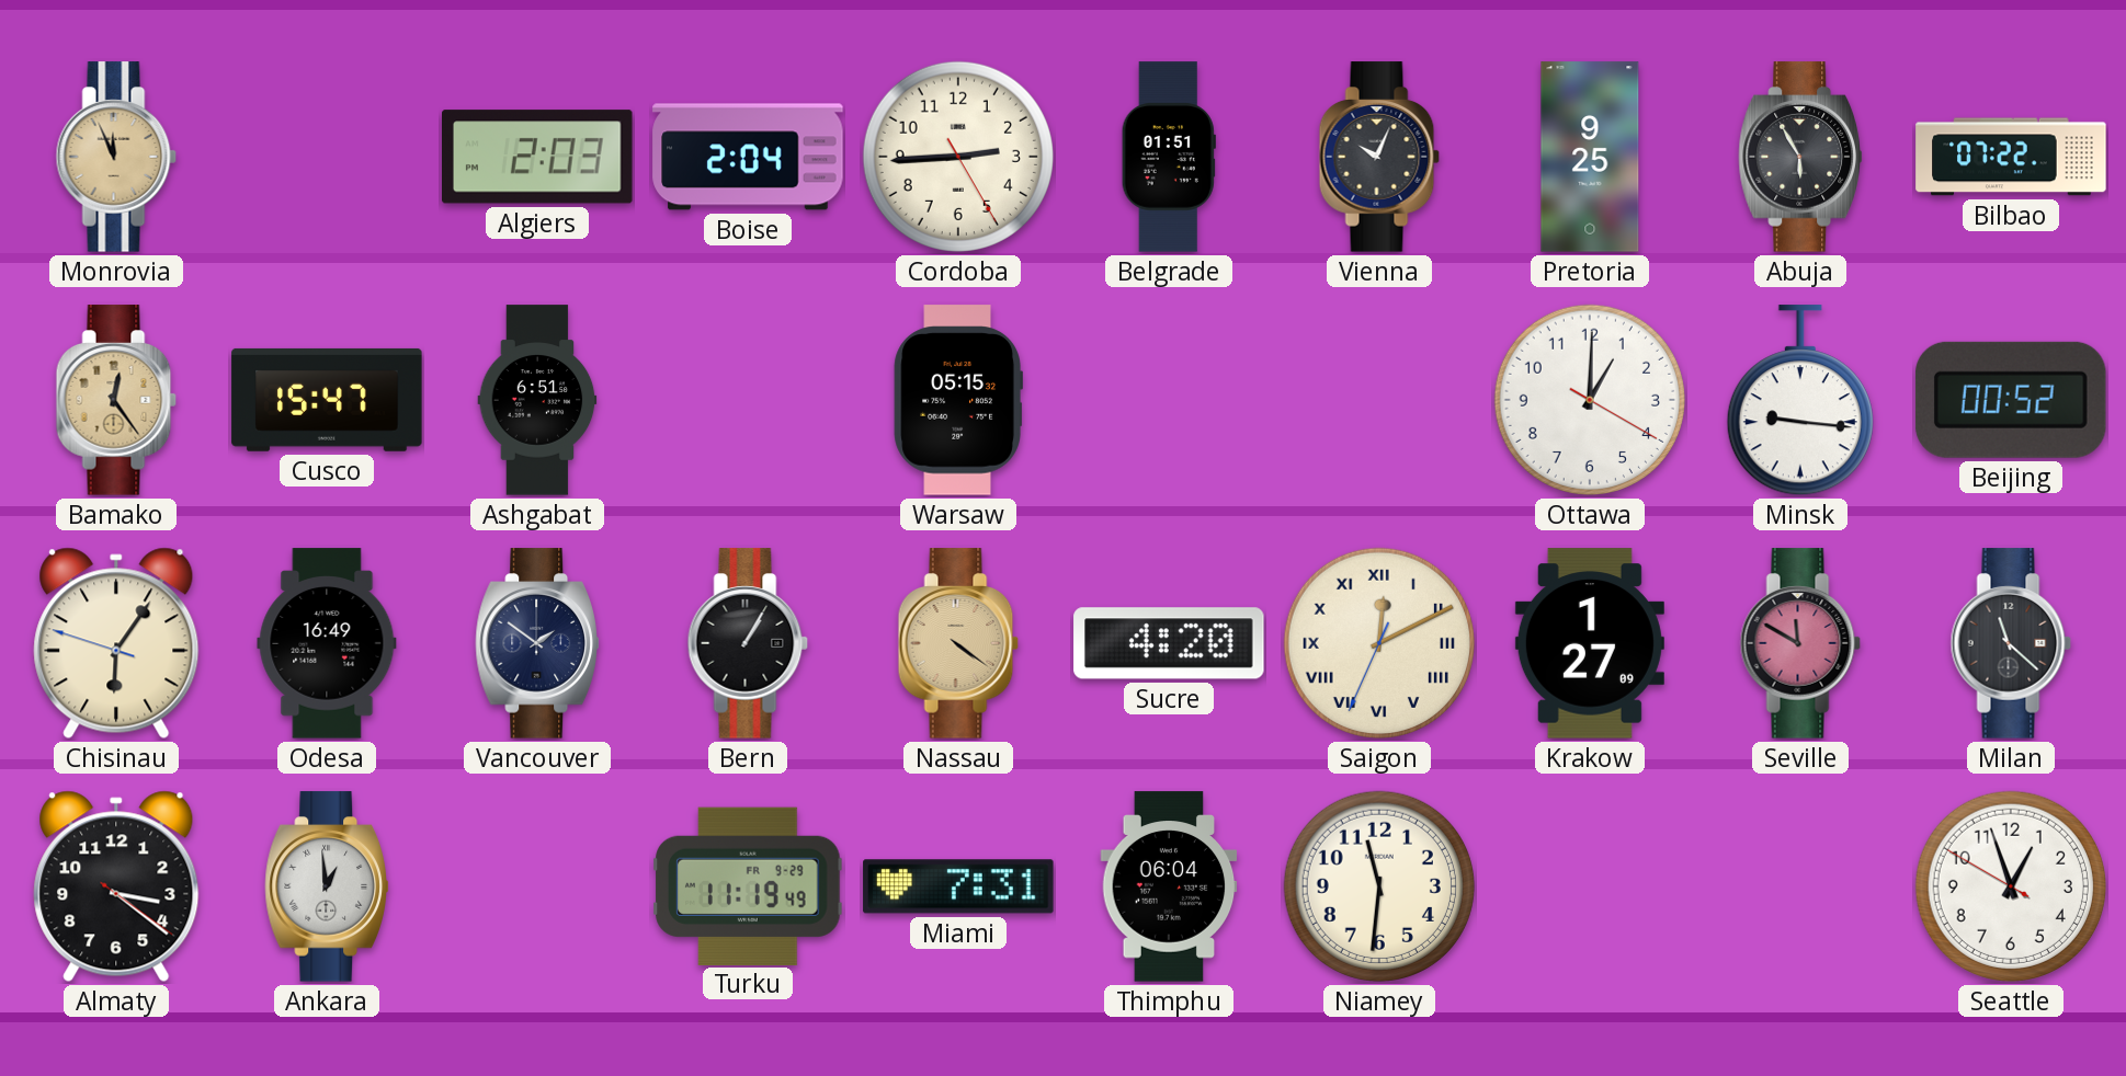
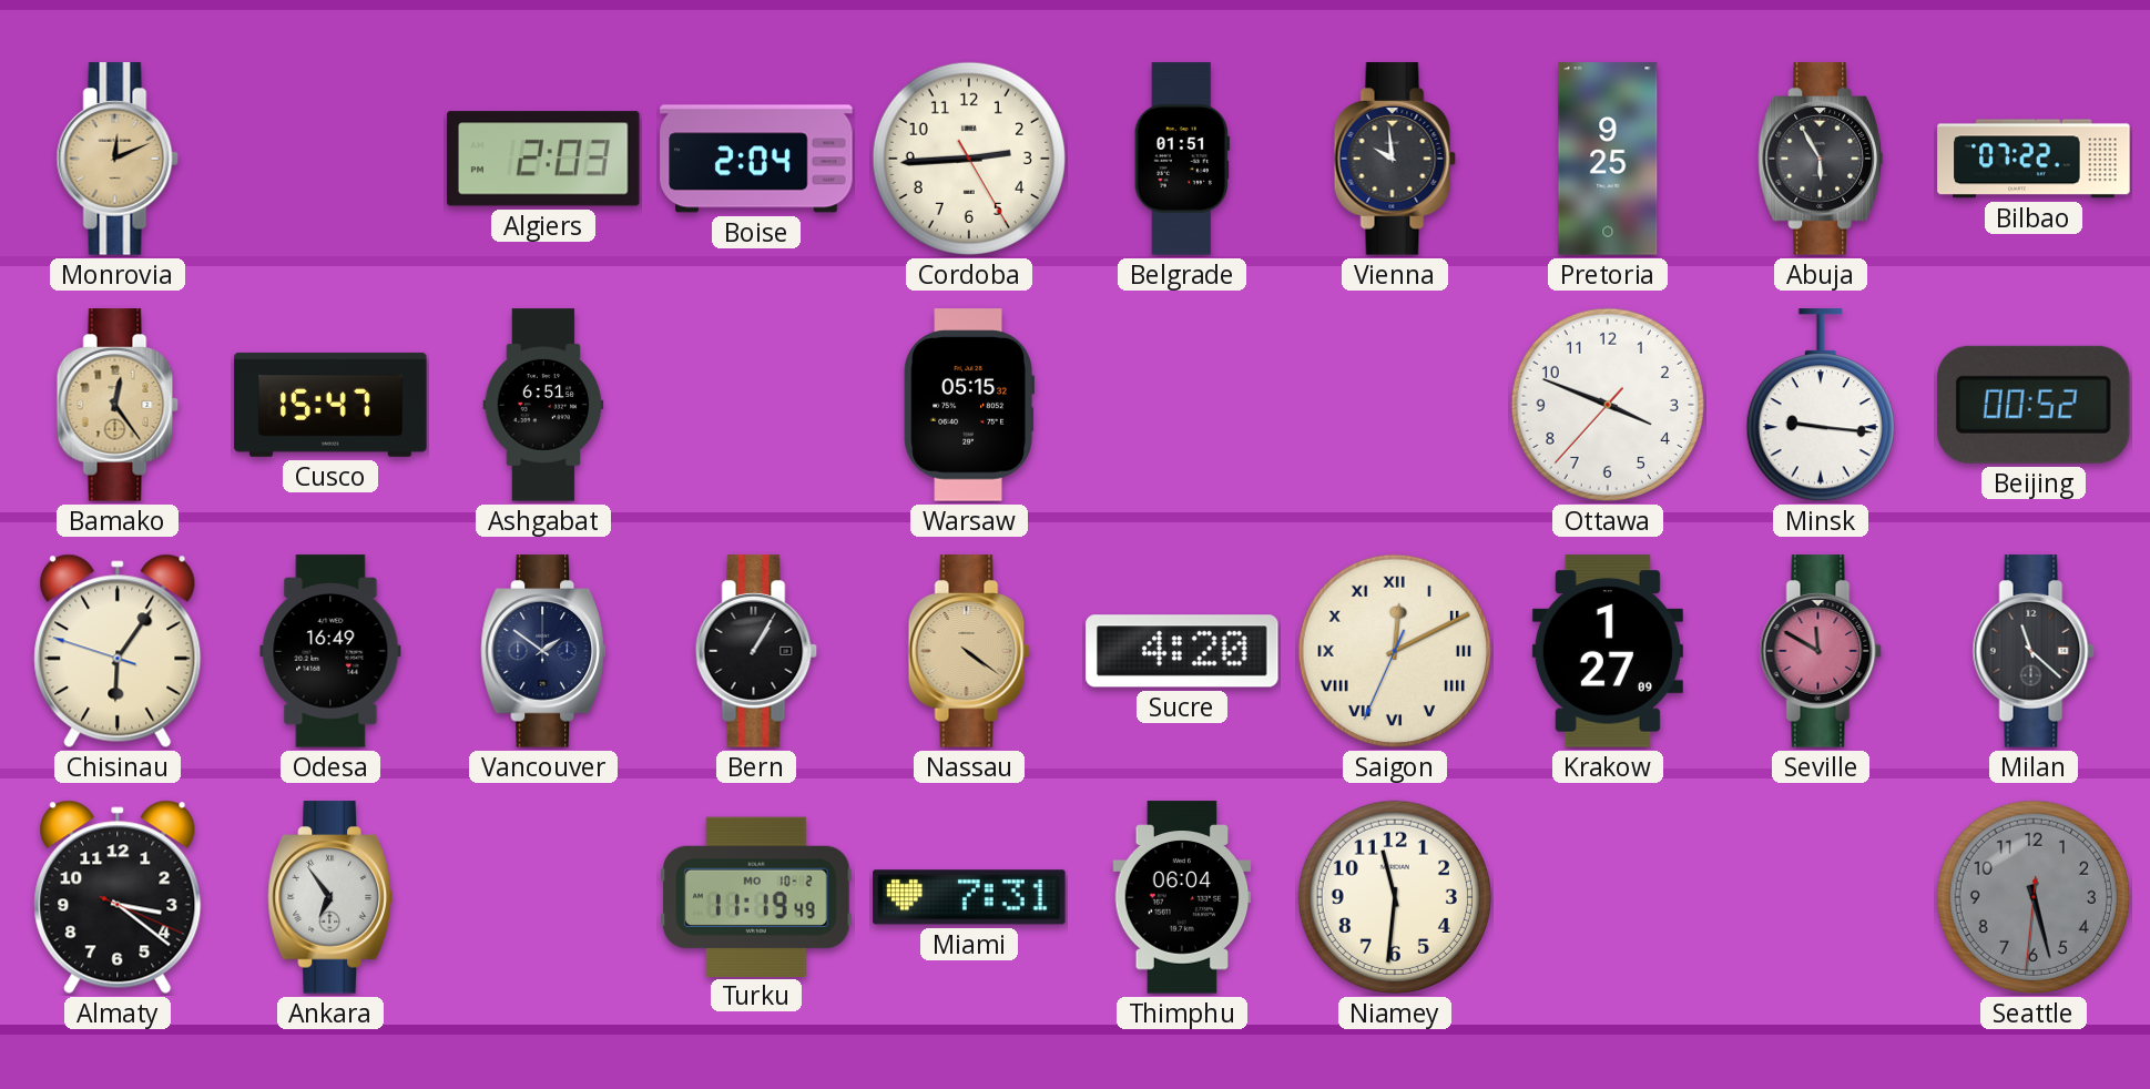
Monrovia: 11:56 -> 12:11 (118, 159)
Vienna: 10:04 -> 9:59 (1395, 159)
Ottawa: 1:00 -> 3:48 (1608, 405)
Almaty: 3:21:21 -> 3:21:19 (118, 897)
Ankara: 12:59 -> 6:54 (330, 897)
Turku date: FR 9-29 -> MO 10-2 (756, 896)
Seattle: 12:56 -> 5:27 (2034, 897)
Seattle dial: white -> grey (2034, 897)
